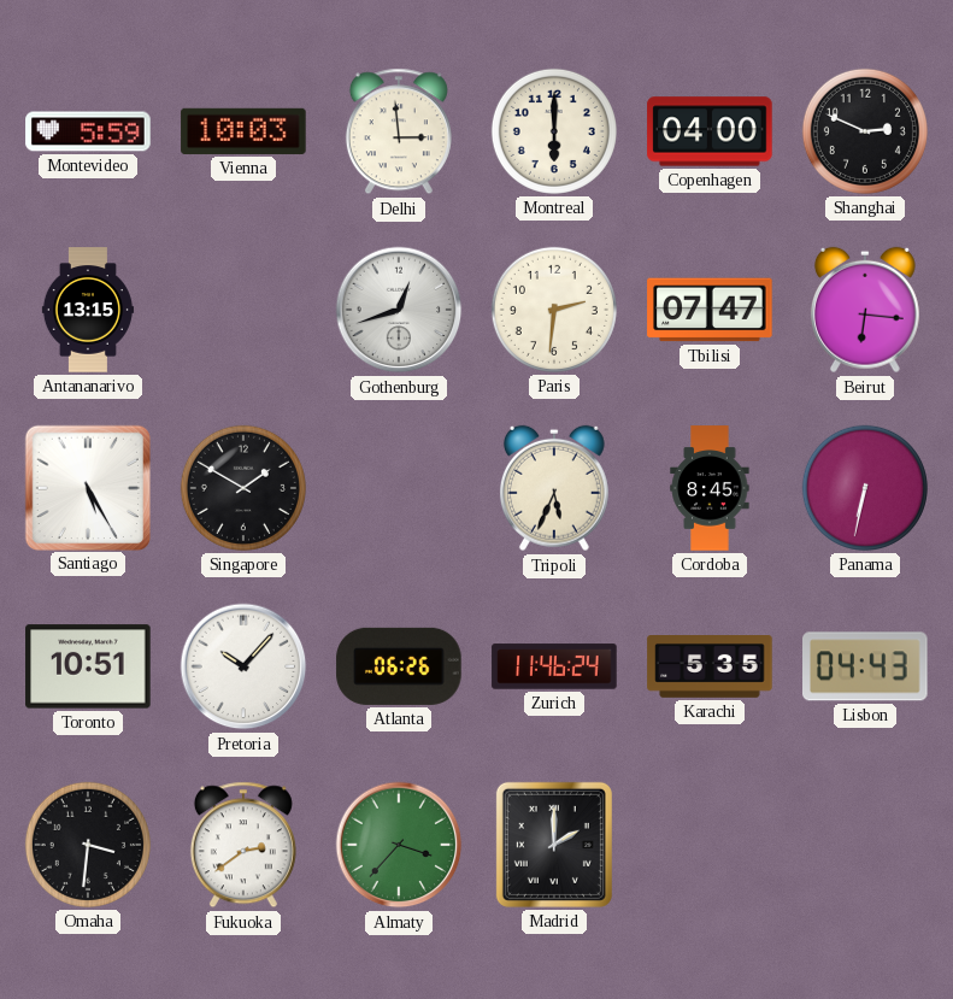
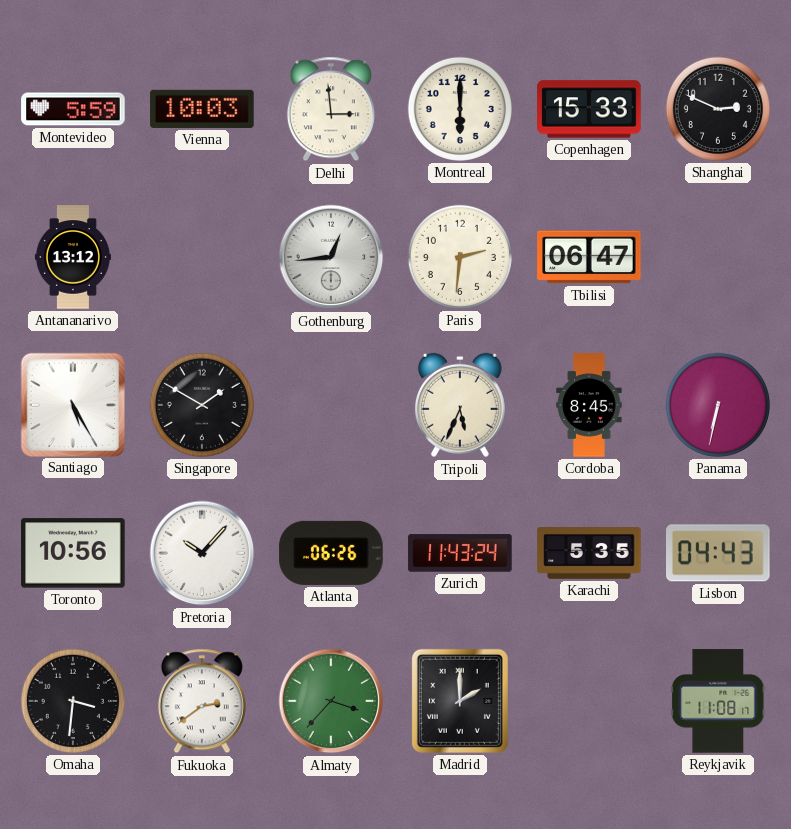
Copenhagen: 04:00 -> 15:33 (589, 109)
Antananarivo: 13:15 -> 13:12 (73, 257)
Gothenburg: 12:42 -> 12:44 (331, 257)
Tbilisi: 07:47 -> 06:47 (589, 257)
Beirut: 6:16 -> none (865, 310)
Toronto: 10:51 -> 10:56 (73, 553)
Zurich: 11:46 -> 11:43 (460, 553)
Reykjavik: none -> 11:08 (718, 701)
